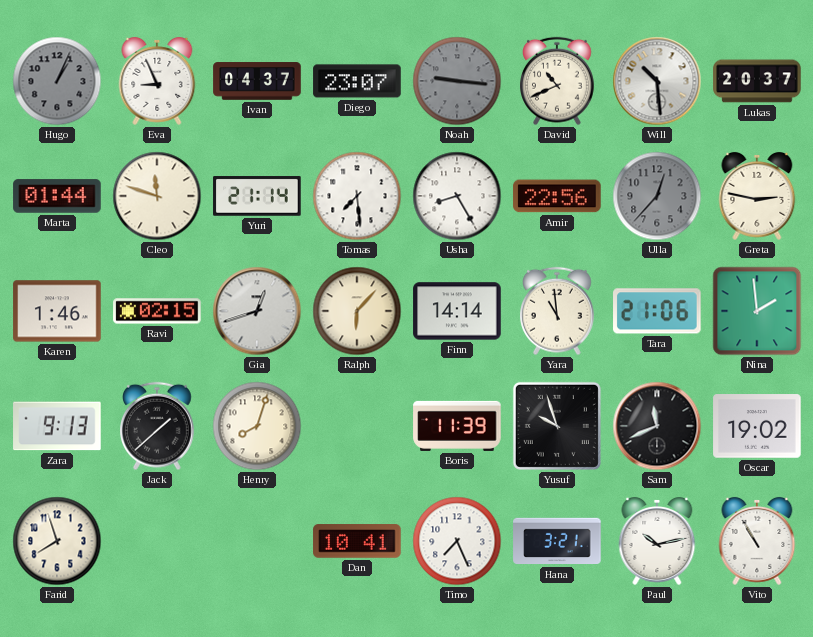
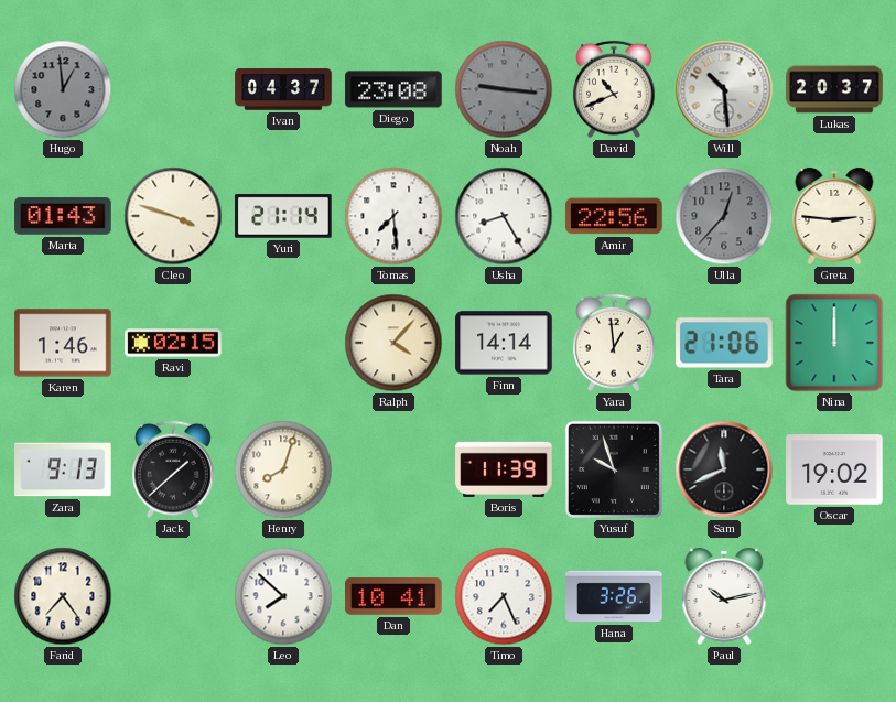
Hugo: 1:04 -> 12:59 (63, 89)
Eva: 8:56 -> none (157, 81)
Diego: 23:07 -> 23:08 (393, 89)
Marta: 01:44 -> 01:43 (63, 216)
Cleo: 11:48 -> 3:48 (173, 216)
Greta: 2:47 -> 2:46 (834, 216)
Gia: 12:42 -> none (257, 311)
Ralph: 6:07 -> 4:07 (393, 343)
Yara: 10:59 -> 12:59 (615, 343)
Nina: 1:59 -> 12:00 (834, 343)
Farid: 7:57 -> 7:24 (63, 596)
Leo: none -> 7:52 (283, 596)
Hana: 3:21 -> 3:26 (614, 596)
Vito: 10:55 -> none (757, 541)
